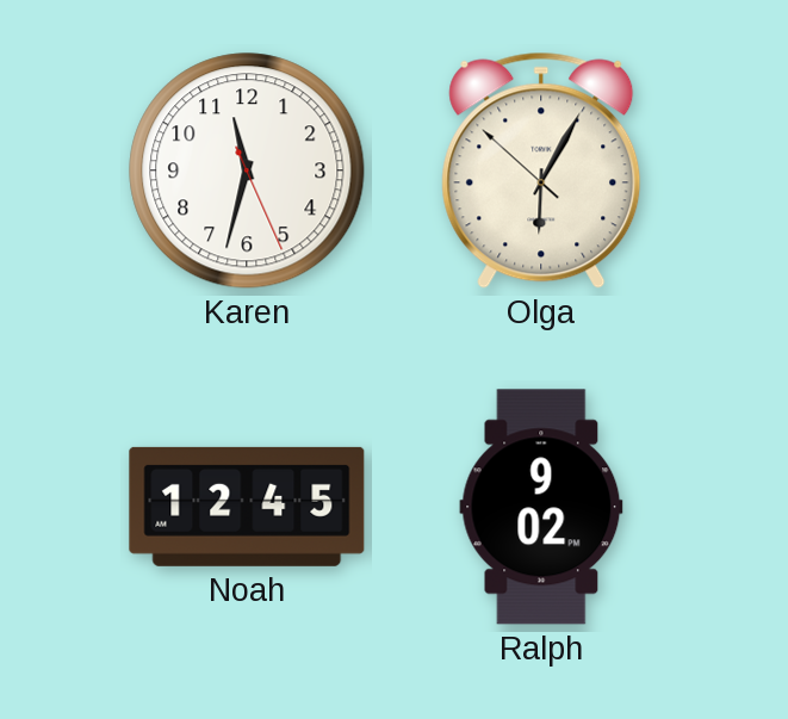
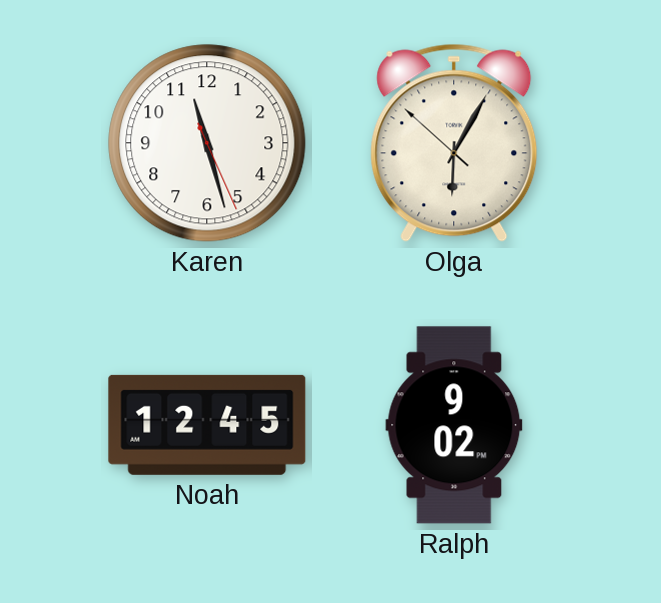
Karen: 11:32 -> 11:27 (207, 143)
